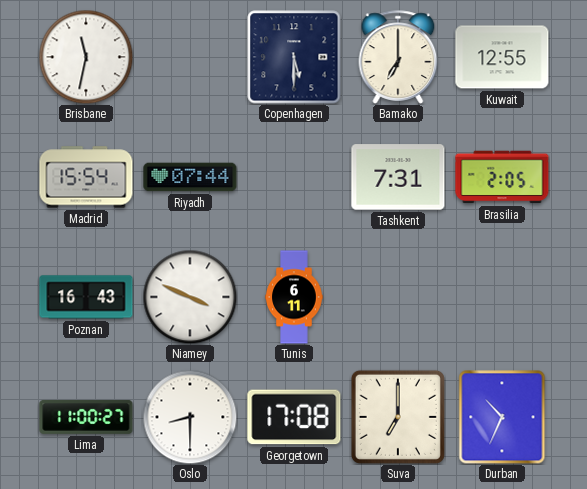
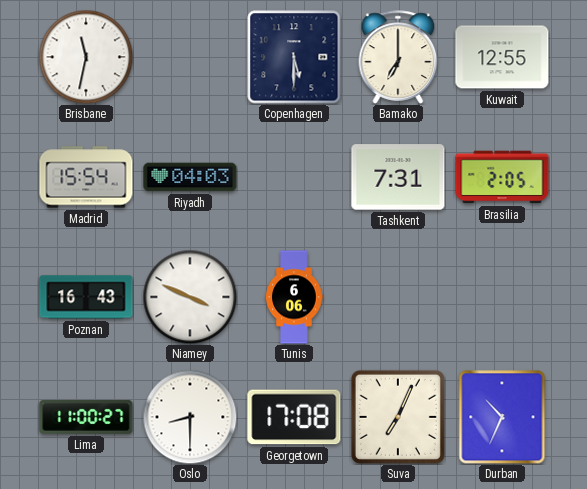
Riyadh: 07:44 -> 04:03 (190, 177)
Tunis: 6:11 -> 6:06 (294, 297)
Suva: 7:00 -> 7:04 (398, 417)
